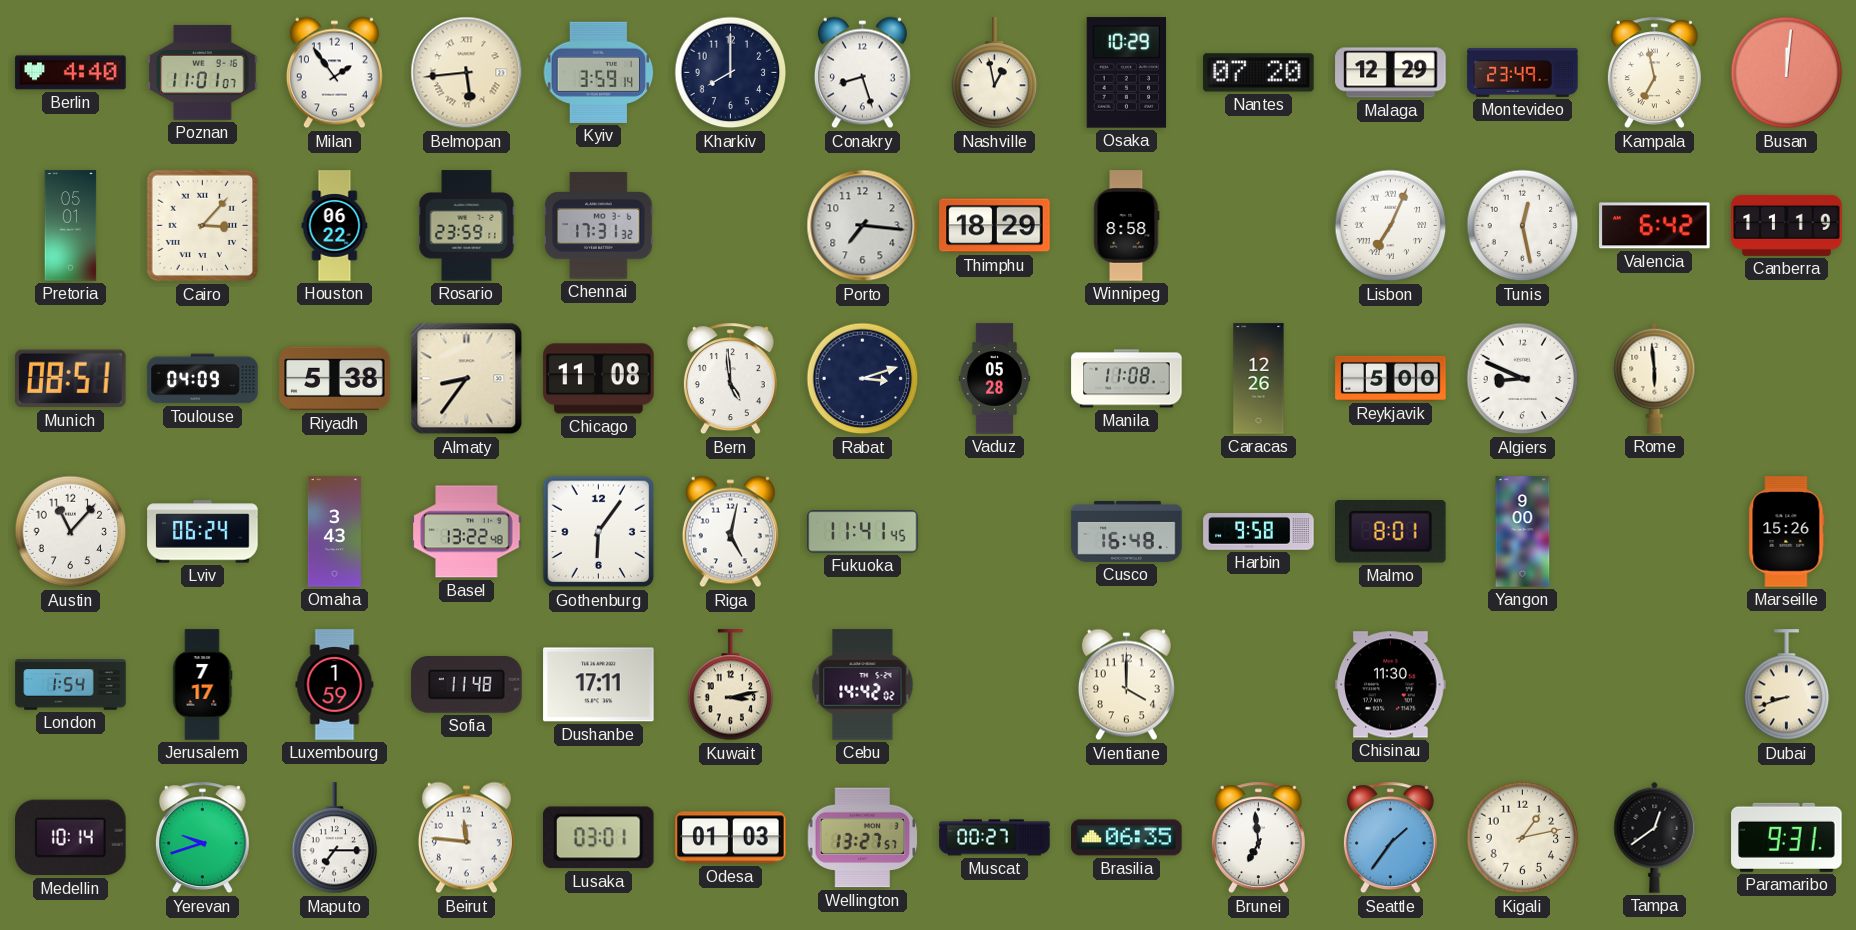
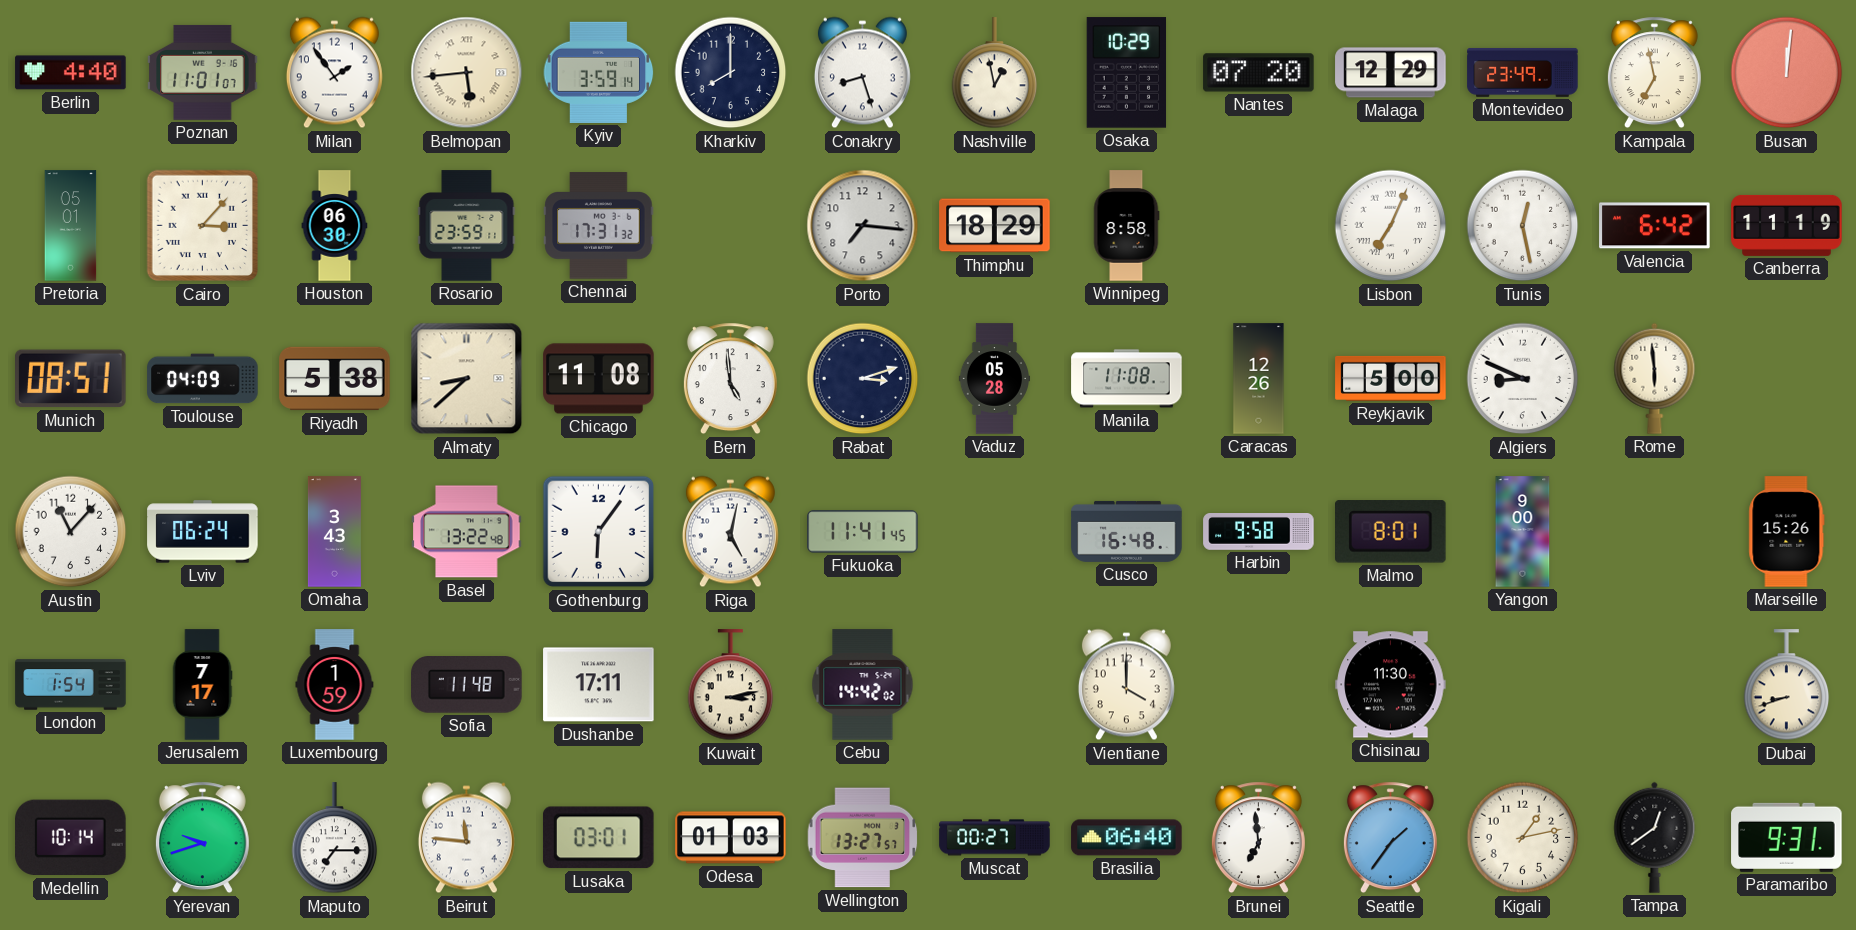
Houston: 06:22 -> 06:30 (335, 226)
Almaty: 8:36 -> 8:38 (467, 379)
Brasilia: 06:35 -> 06:40 (1127, 838)
